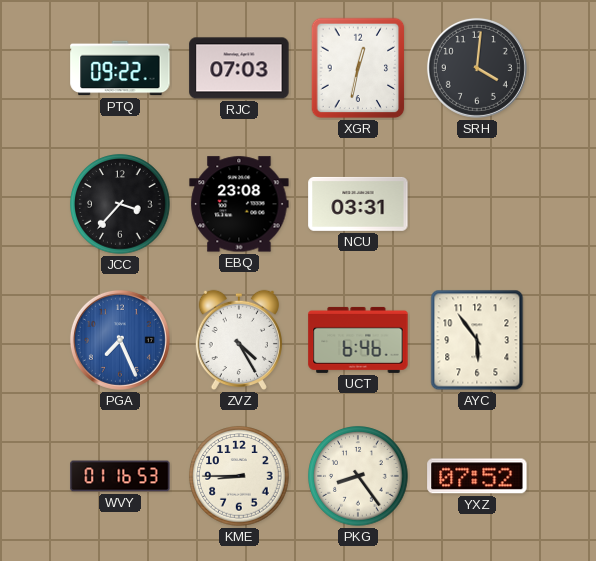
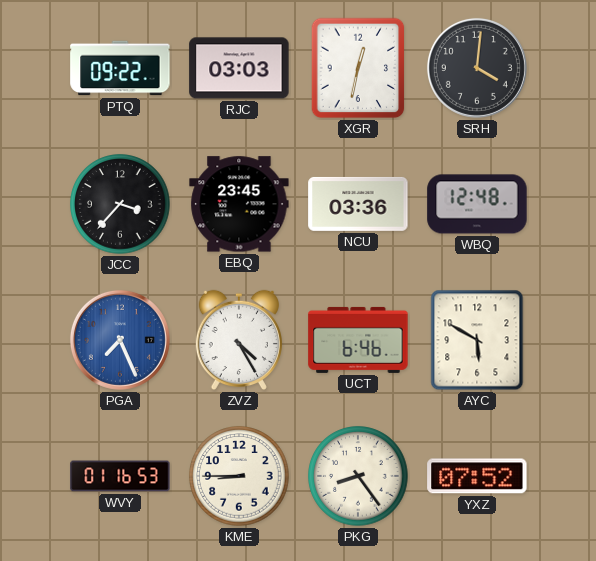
RJC: 07:03 -> 03:03 (239, 68)
EBQ: 23:08 -> 23:45 (239, 204)
NCU: 03:31 -> 03:36 (358, 204)
WBQ: none -> 12:48 (477, 204)
AYC: 5:54 -> 5:50 (477, 340)
